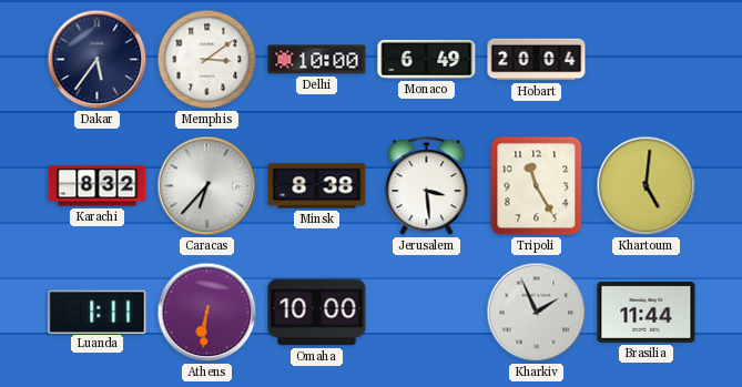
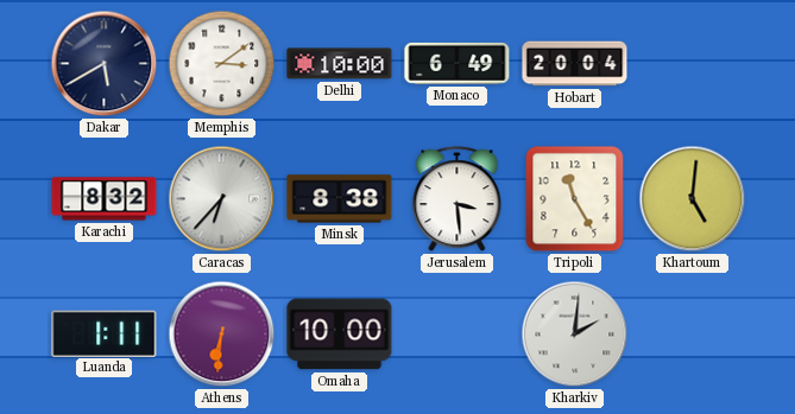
Dakar: 5:36 -> 5:40 (105, 64)
Kharkiv: 1:56 -> 2:01 (575, 335)
Brasilia: 11:44 -> none (647, 313)
